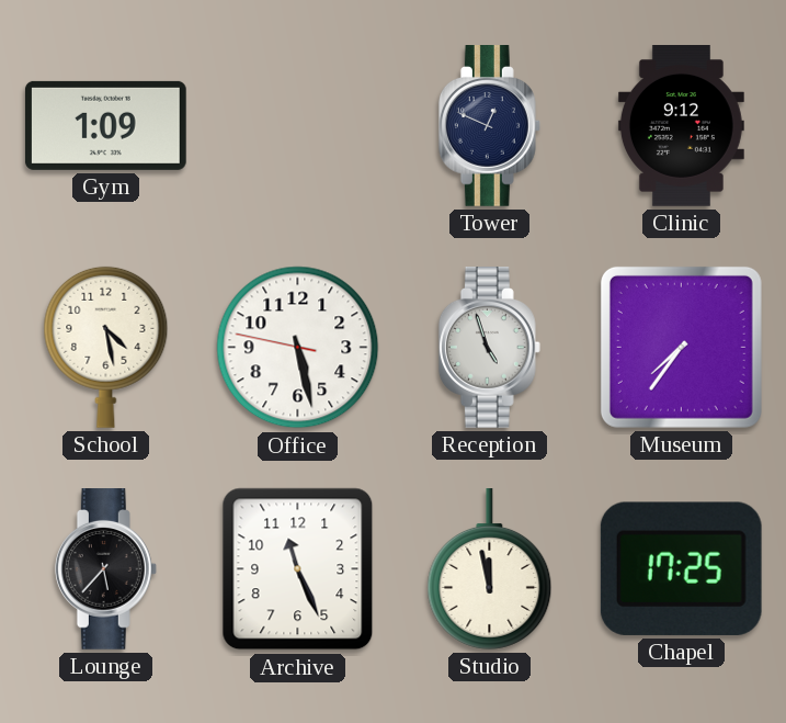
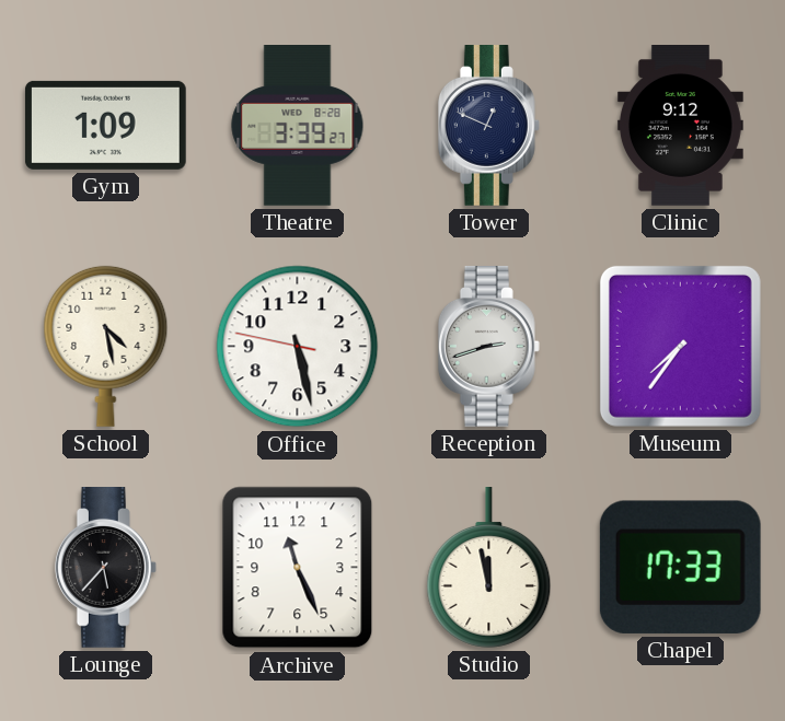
Theatre: none -> 3:39 (298, 126)
Reception: 4:57 -> 2:42 (488, 347)
Chapel: 17:25 -> 17:33 (680, 567)
